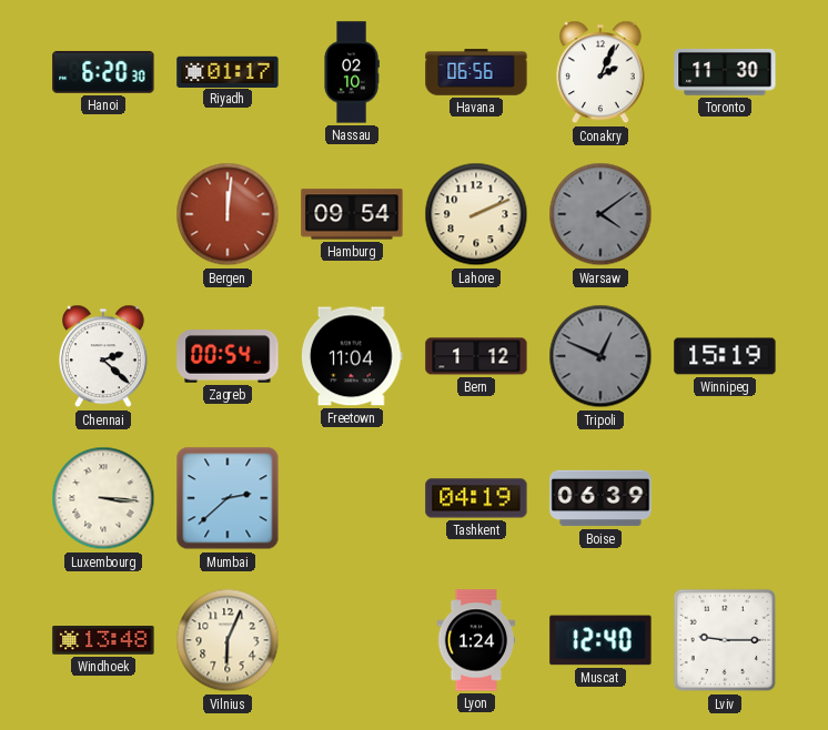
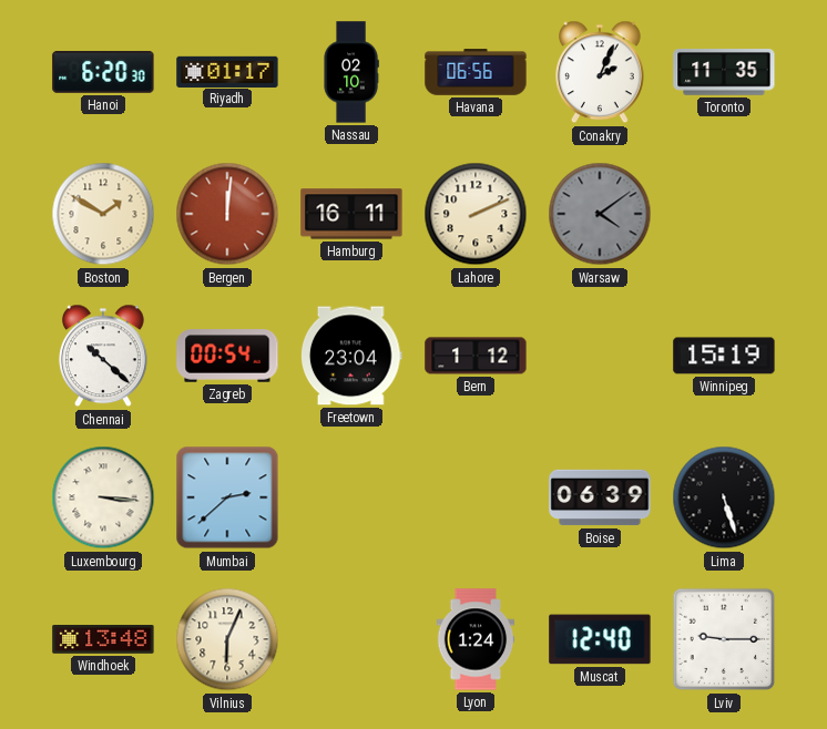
Toronto: 11:30 -> 11:35 (724, 73)
Boston: none -> 1:50 (103, 214)
Hamburg: 09:54 -> 16:11 (351, 214)
Chennai: 2:22 -> 10:22 (104, 356)
Freetown: 11:04 -> 23:04 (351, 356)
Tripoli: 12:49 -> none (600, 356)
Tashkent: 04:19 -> none (476, 498)
Lima: none -> 5:27 (724, 497)
